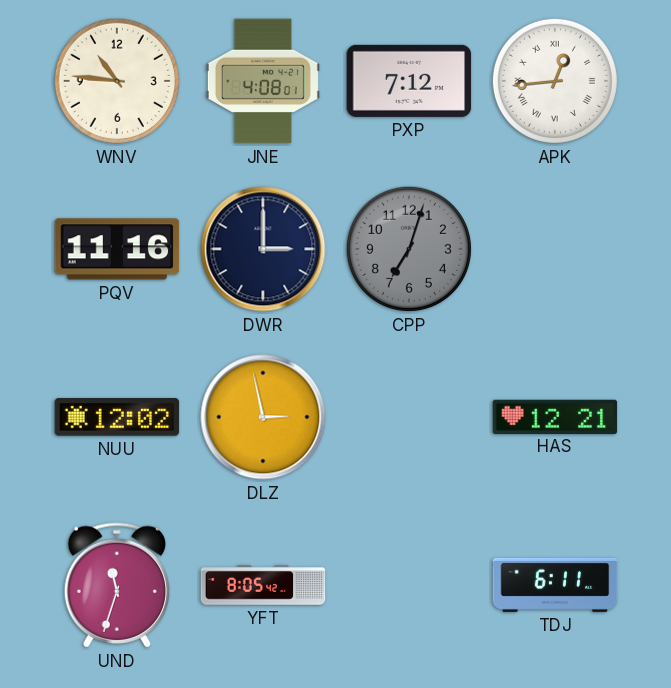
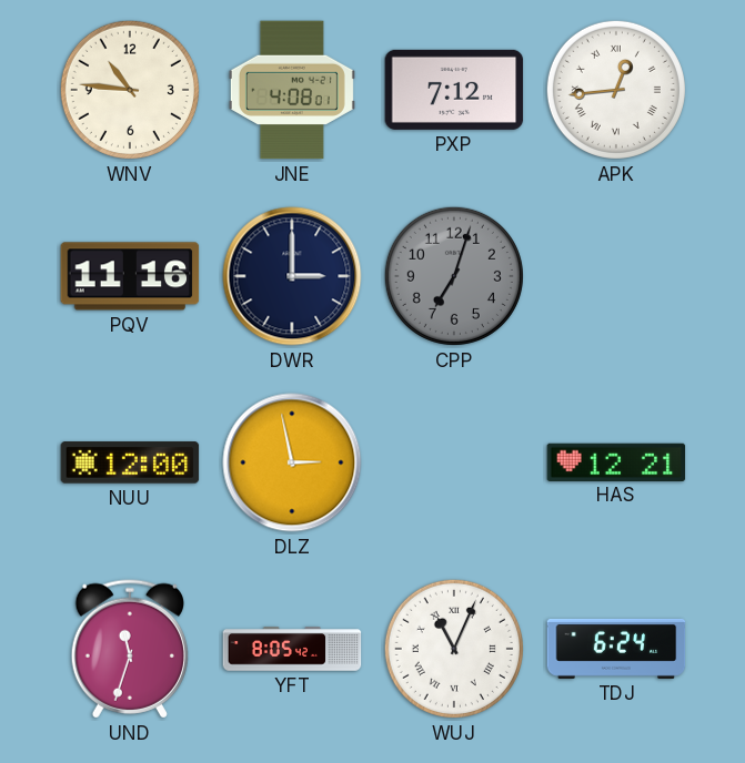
NUU: 12:02 -> 12:00 (130, 462)
WUJ: none -> 11:04 (454, 649)
TDJ: 6:11 -> 6:24 (616, 649)
